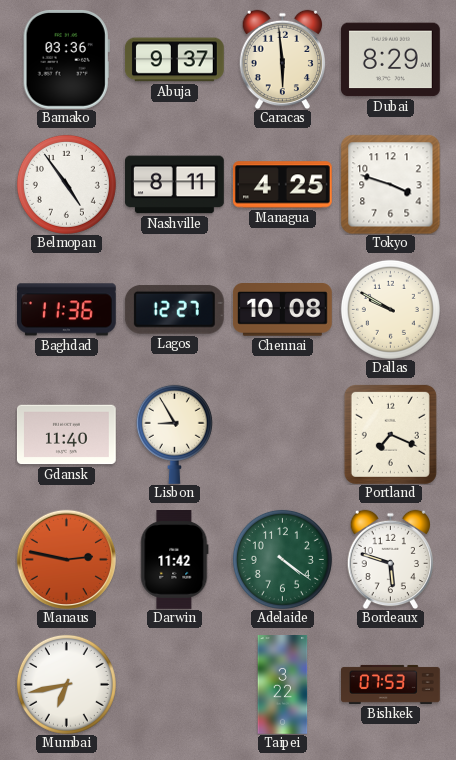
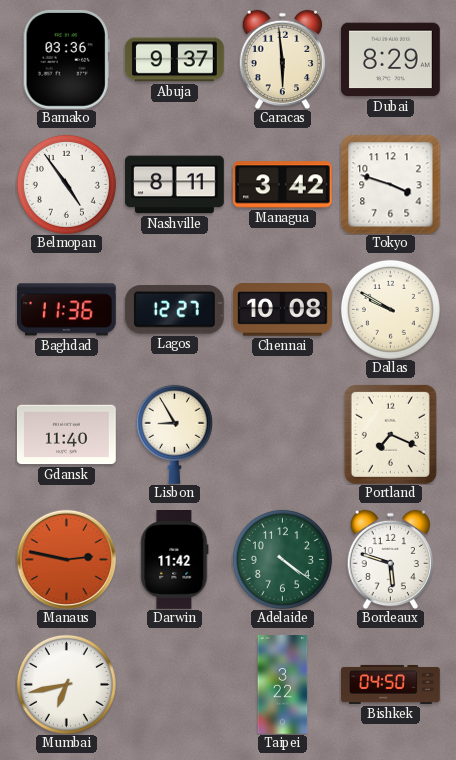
Managua: 4:25 -> 3:42 (282, 185)
Bishkek: 07:53 -> 04:50 (391, 684)
